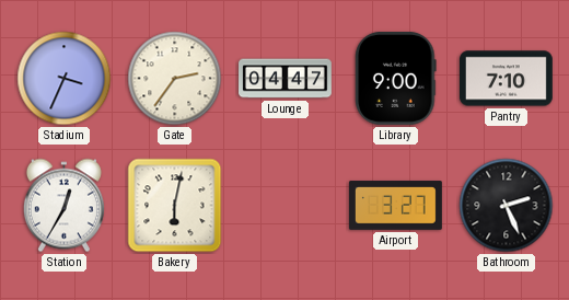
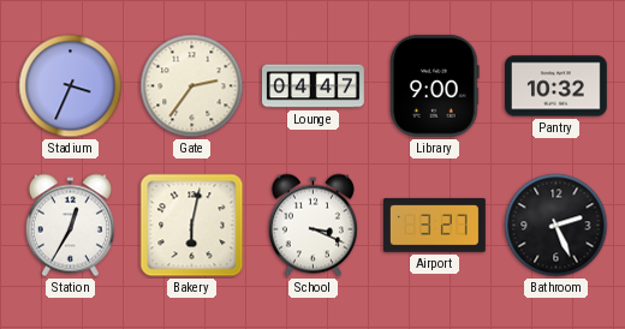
Pantry: 7:10 -> 10:32 (556, 86)
School: none -> 3:19 (312, 226)
